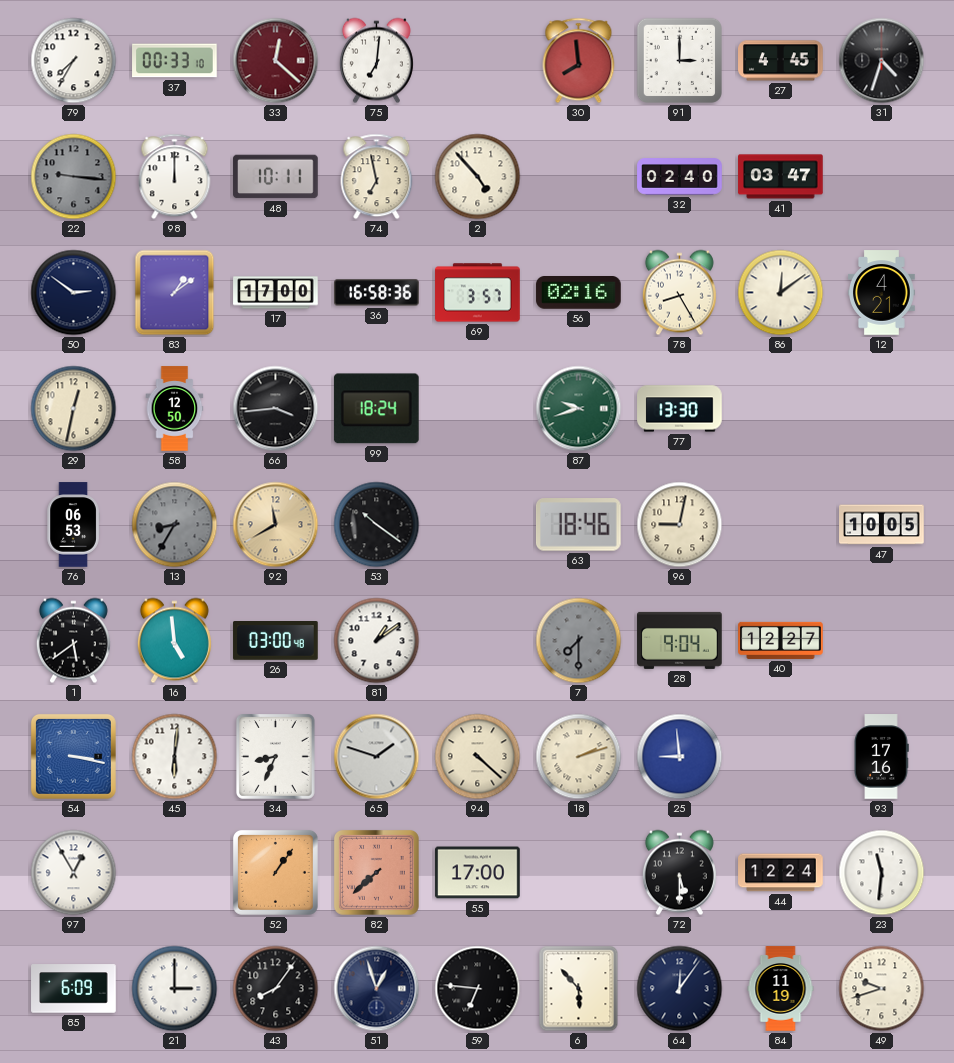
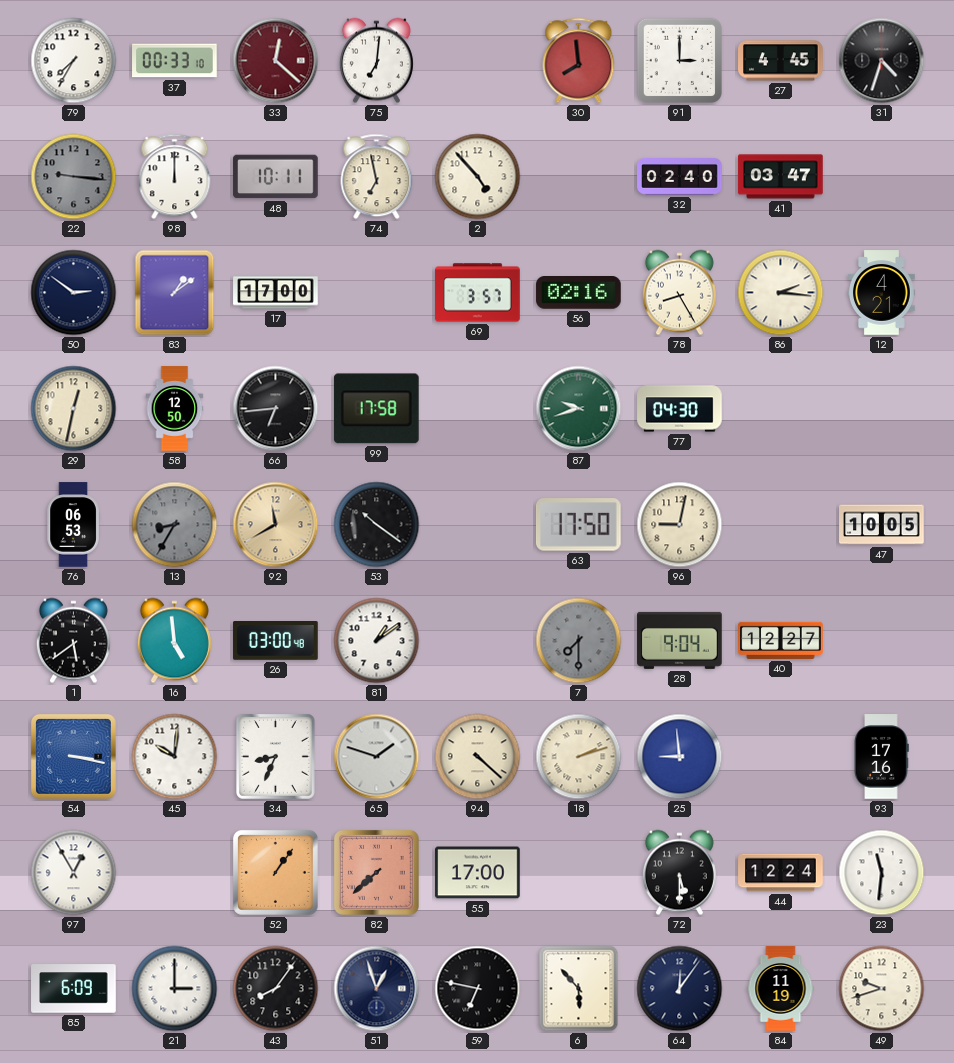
36: 16:58 -> none (377, 293)
86: 12:09 -> 2:16 (781, 293)
66: 3:44 -> 6:44 (276, 409)
99: 18:24 -> 17:58 (376, 409)
77: 13:30 -> 04:30 (680, 409)
63: 18:46 -> 17:50 (578, 525)
45: 6:01 -> 10:01 (175, 757)
59: 6:46 -> 6:47 (478, 989)
